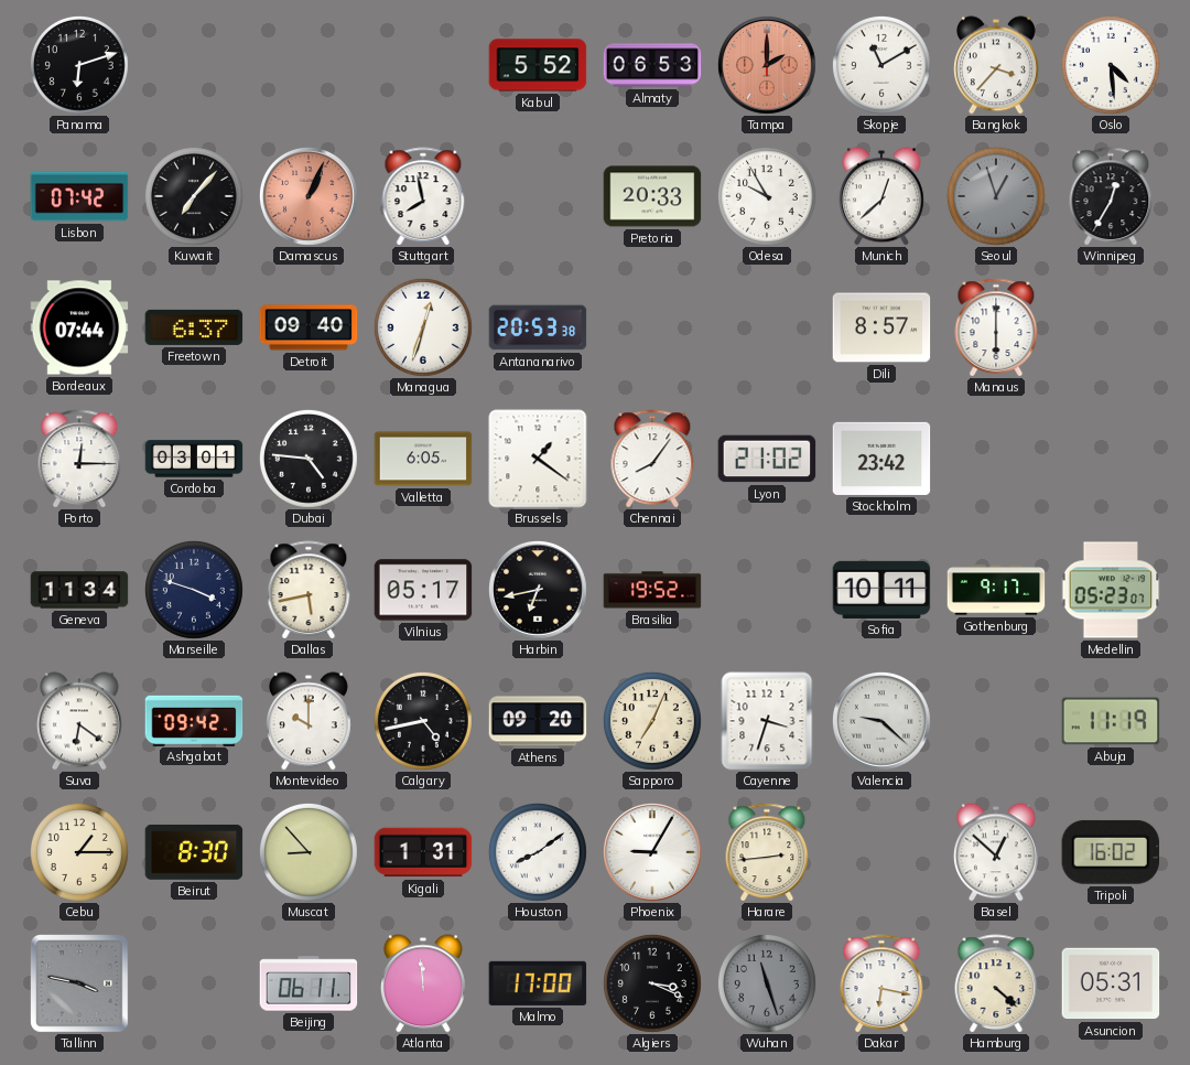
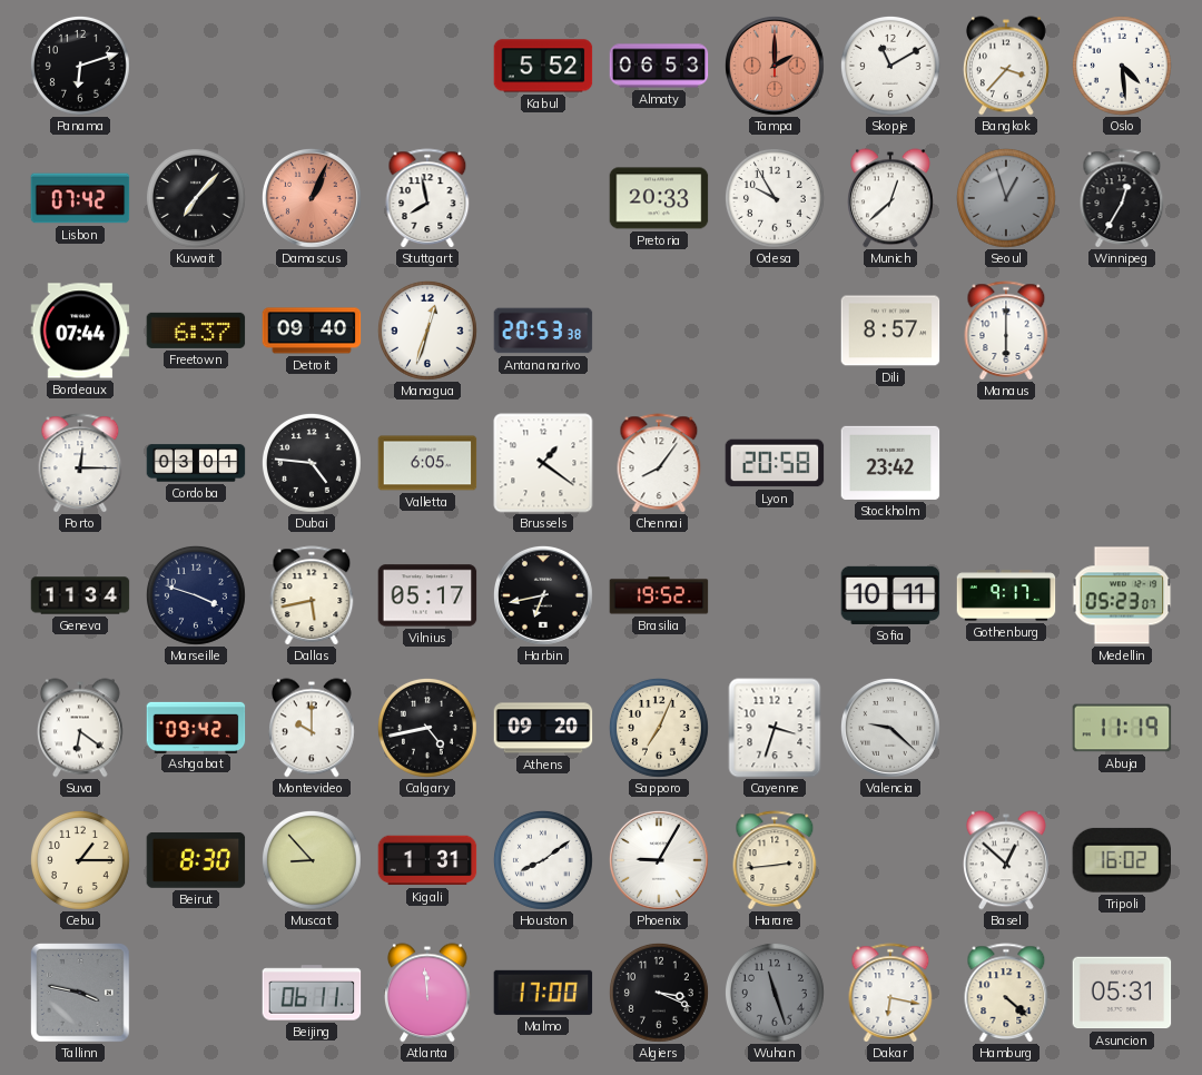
Lyon: 21:02 -> 20:58 (775, 463)
